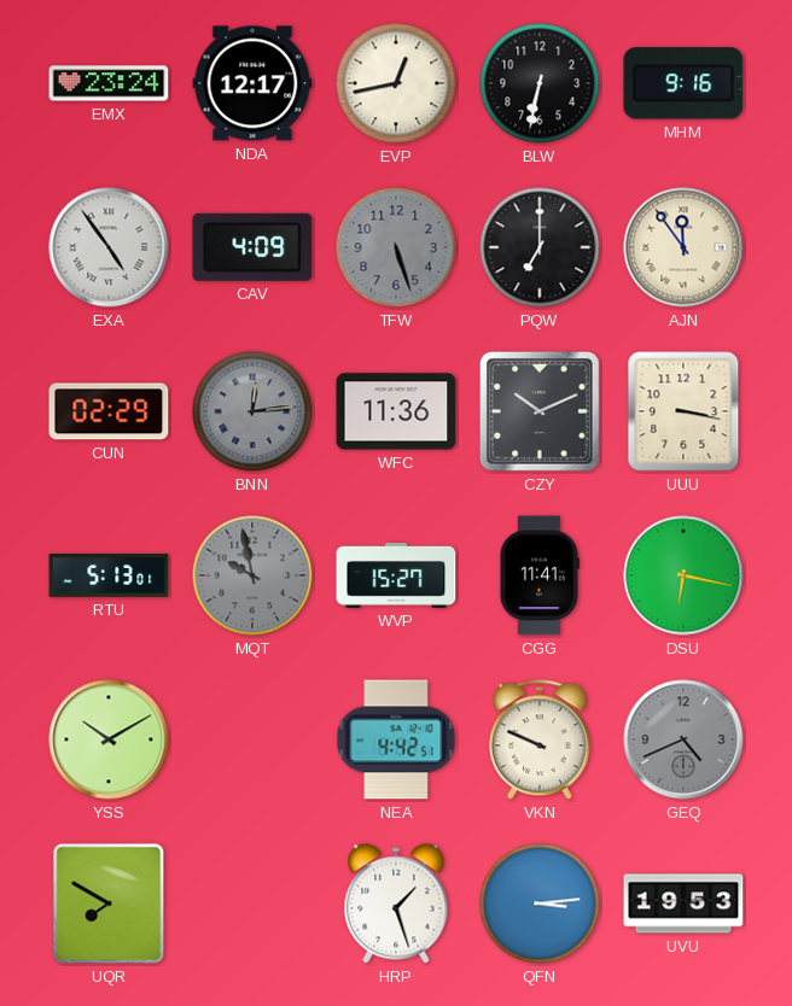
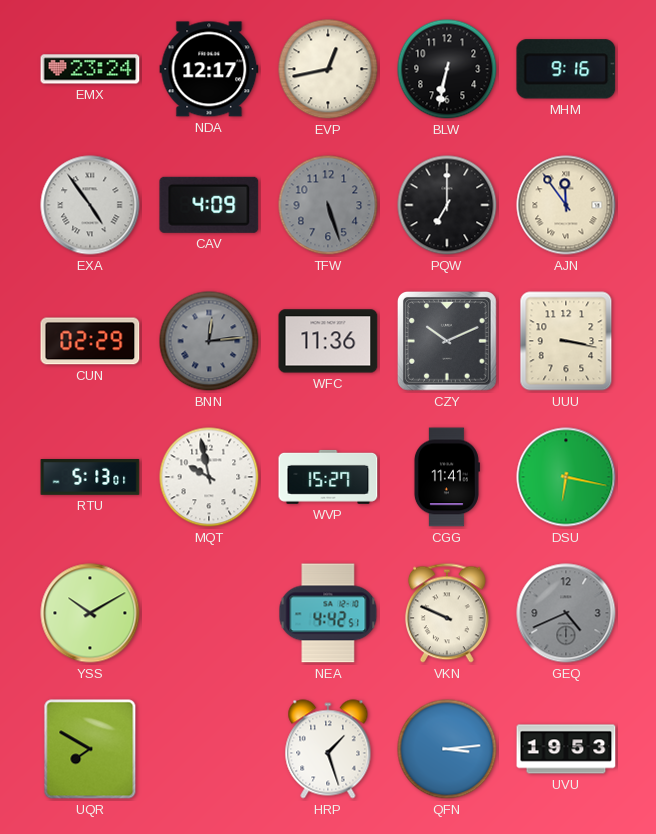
MQT dial: grey -> white (209, 477)
